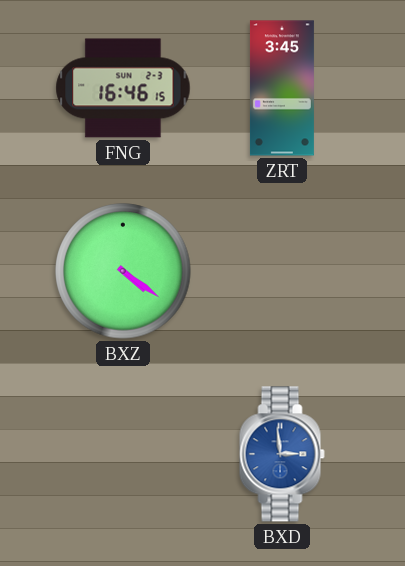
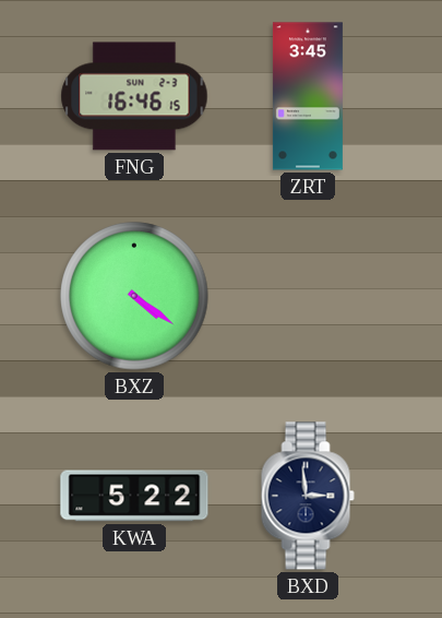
KWA: none -> 5:22 (134, 496)
BXD dial: blue -> navy (308, 496)
